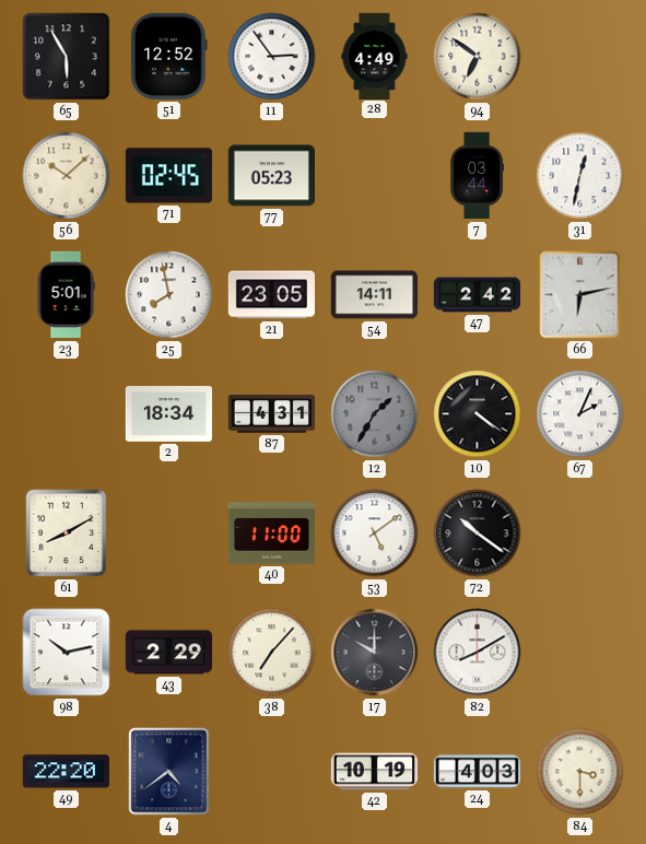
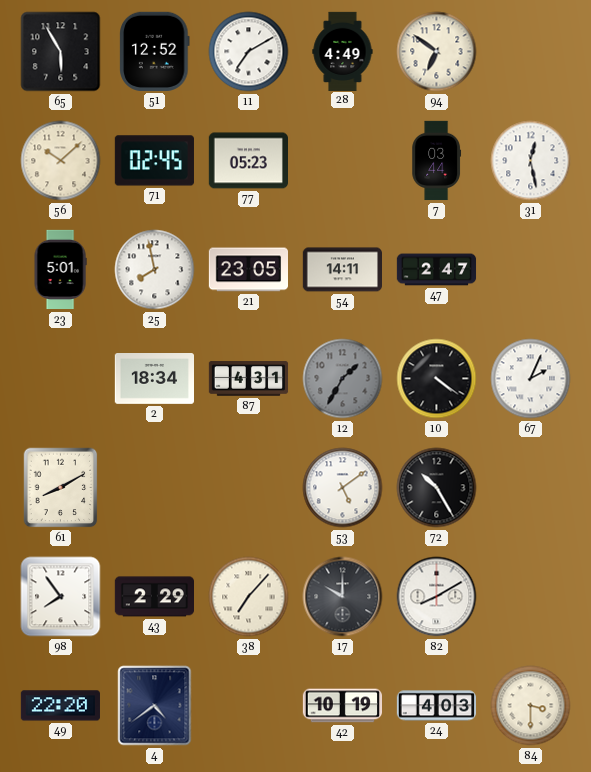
11: 2:54 -> 7:10 (249, 52)
31: 12:32 -> 12:28 (531, 161)
47: 2:42 -> 2:47 (437, 270)
66: 6:13 -> none (580, 295)
40: 11:00 -> none (271, 534)
72: 10:21 -> 10:25 (437, 488)
98: 10:13 -> 7:54 (61, 597)
